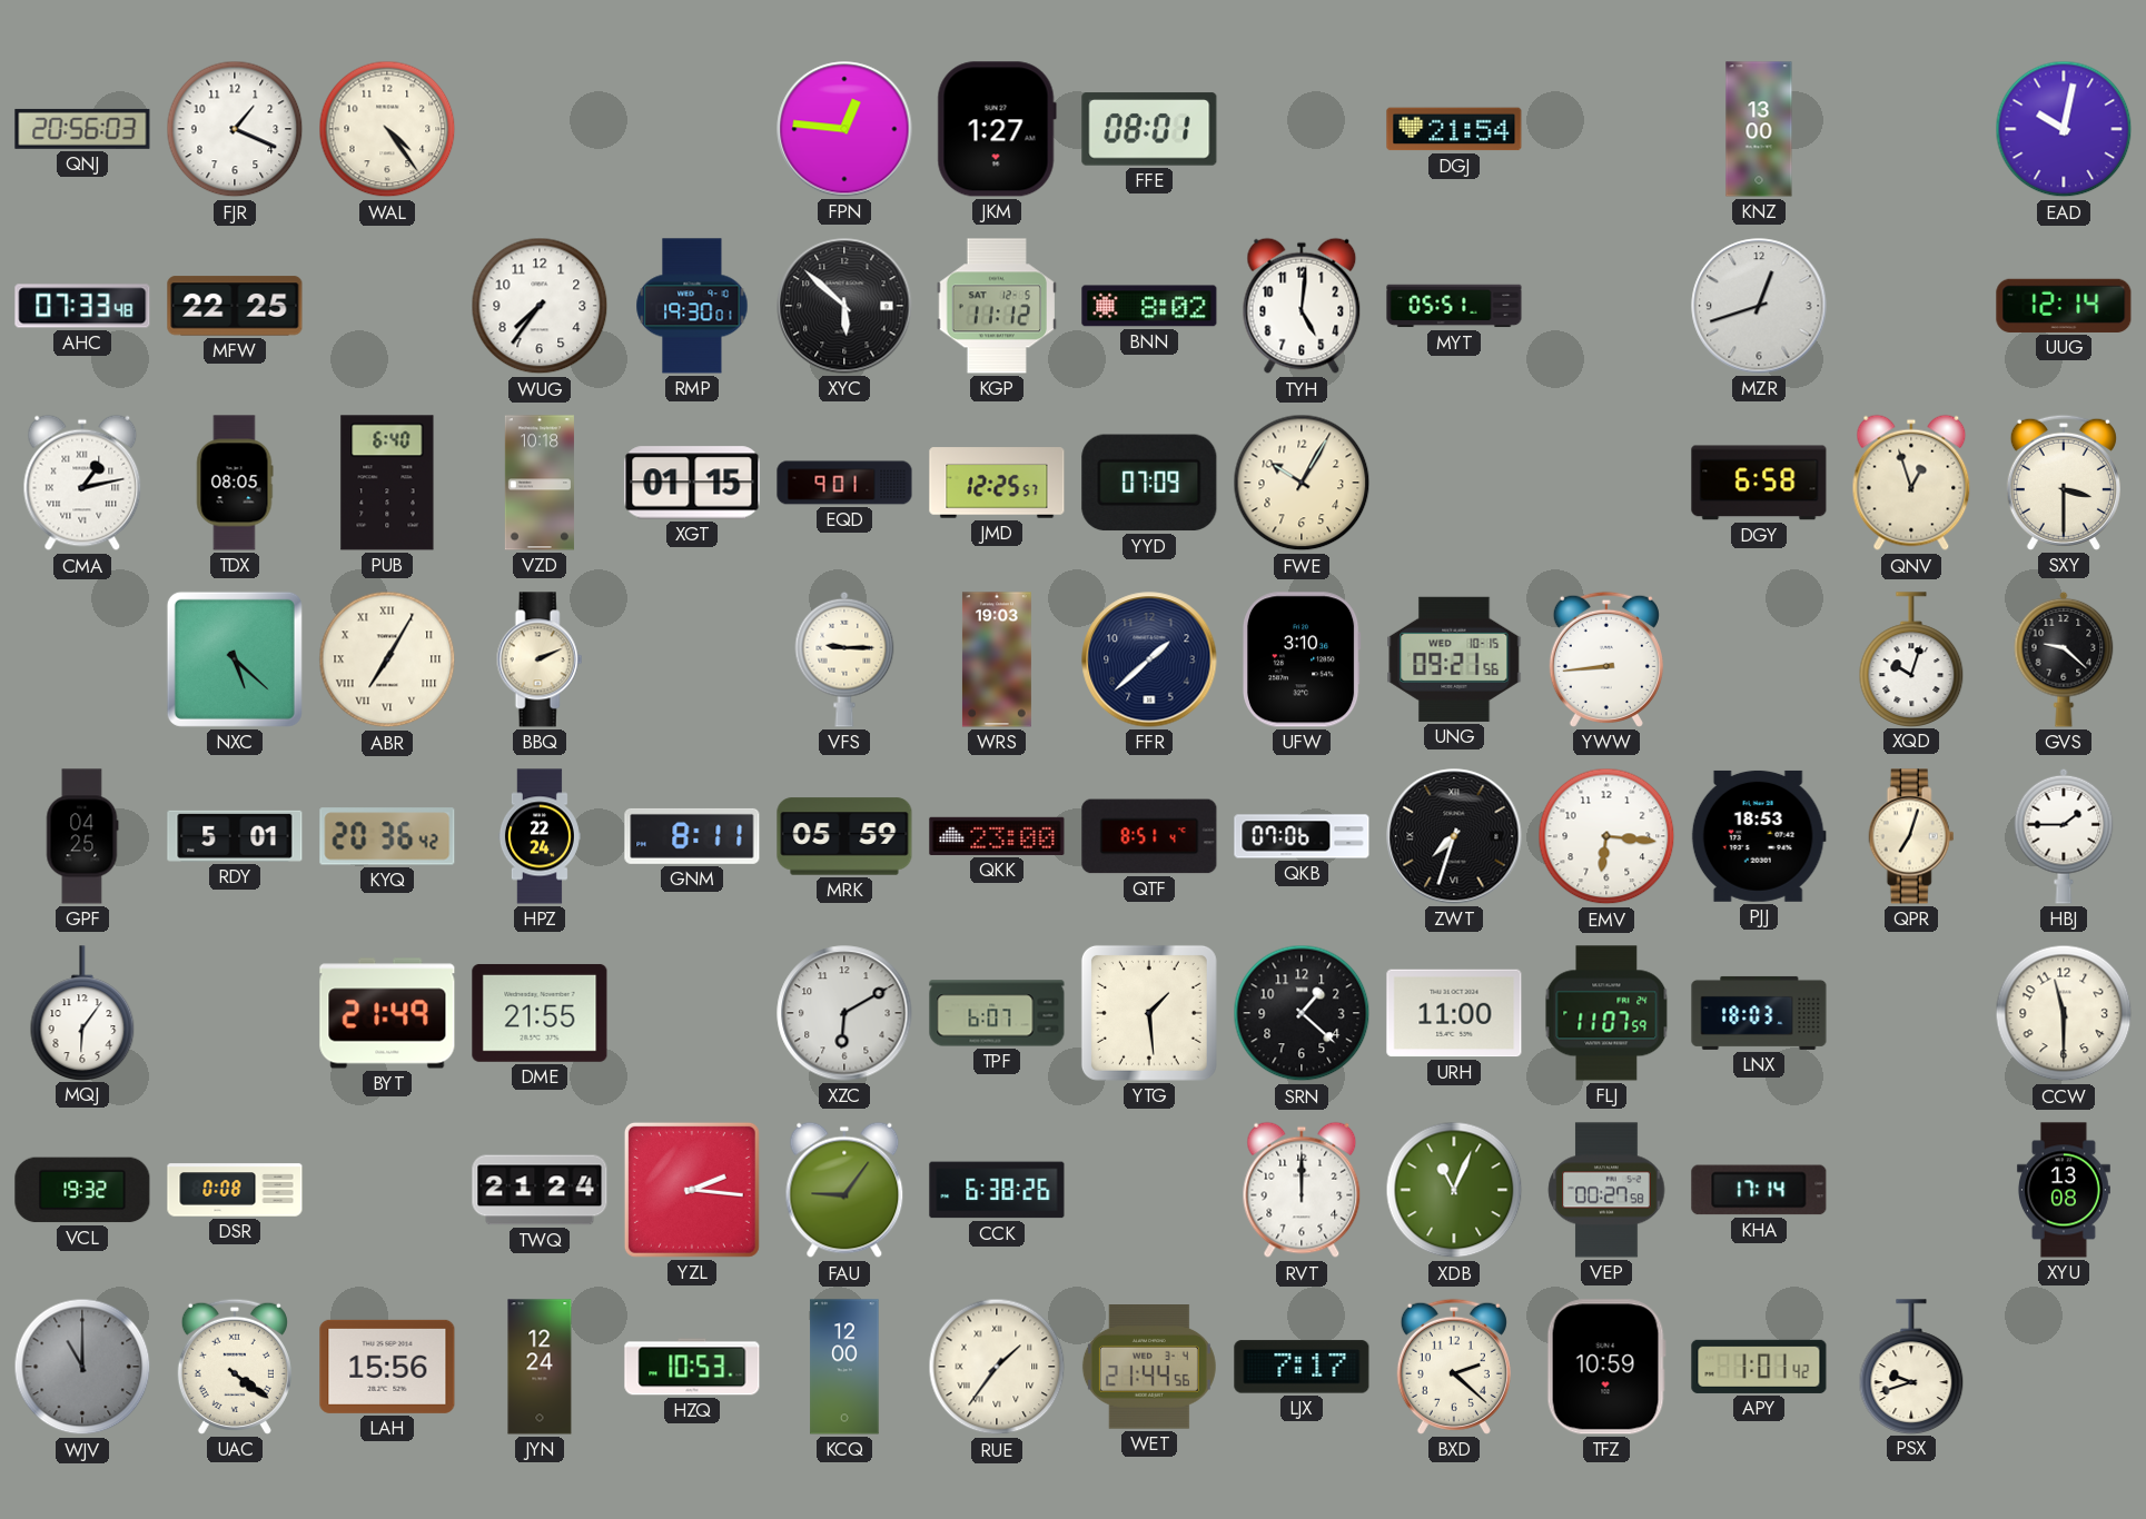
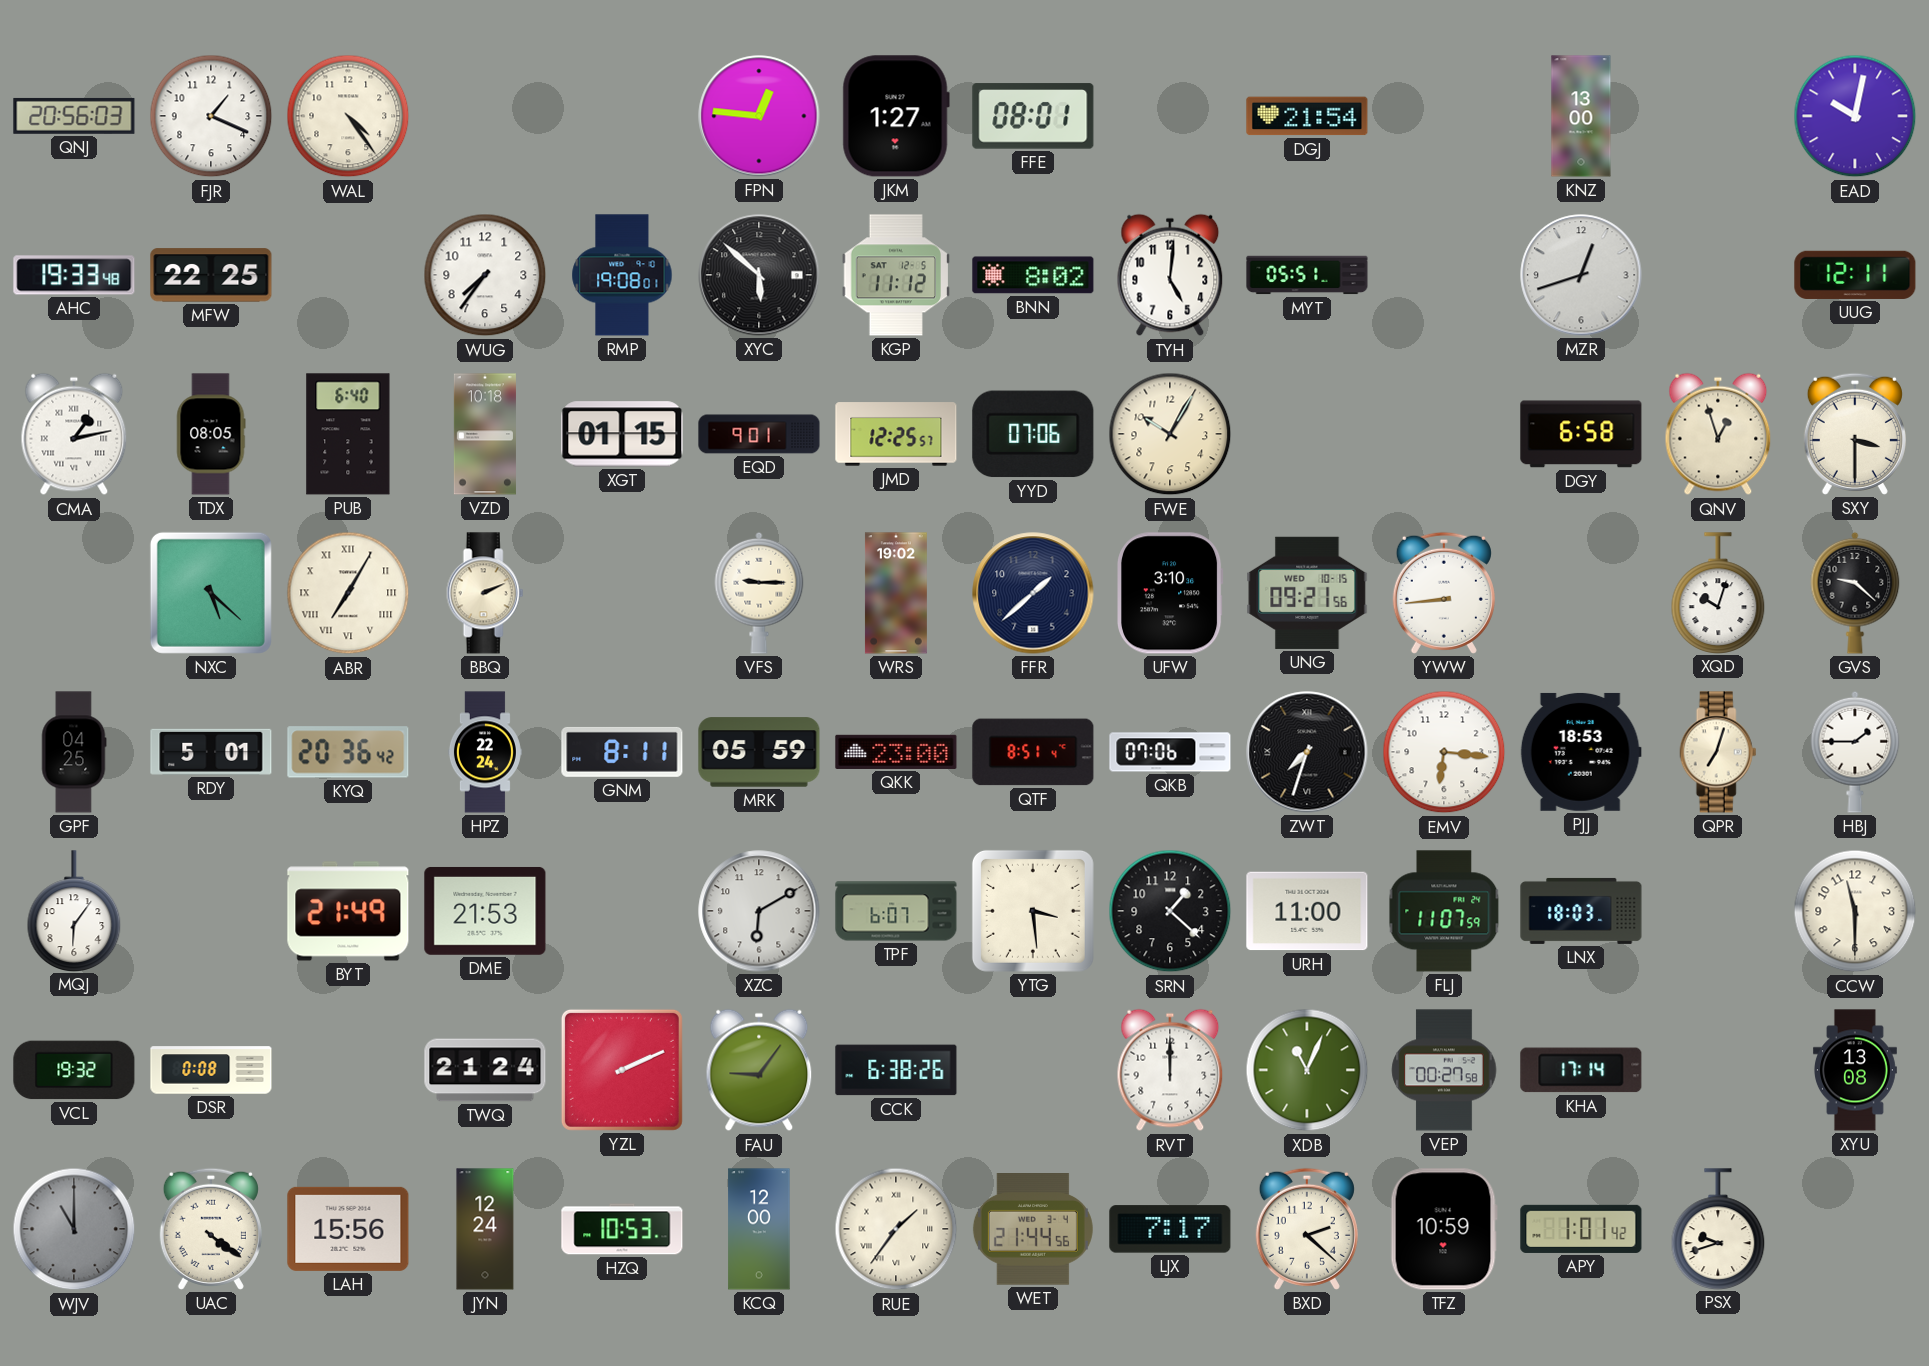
AHC: 07:33 -> 19:33 (74, 275)
RMP: 19:30 -> 19:08 (622, 275)
UUG: 12:14 -> 12:11 (1855, 275)
YYD: 07:09 -> 07:06 (1033, 434)
WRS: 19:03 -> 19:02 (896, 593)
DME: 21:55 -> 21:53 (485, 911)
YTG: 1:29 -> 3:29 (1033, 911)
YZL: 2:16 -> 2:11 (622, 1070)
